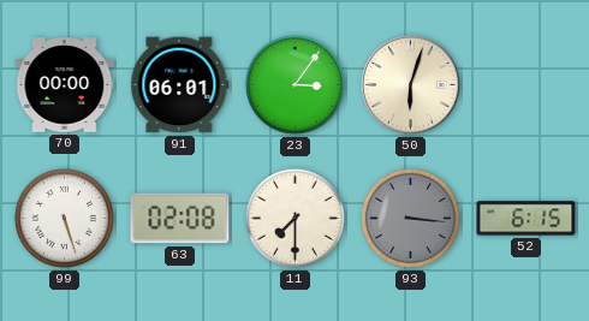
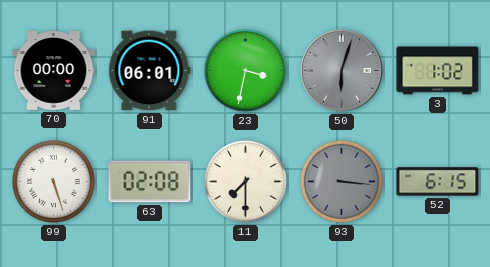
23: 3:06 -> 3:32 (245, 70)
50 dial: cream -> grey (342, 71)
3: none -> 1:02 (438, 71)
